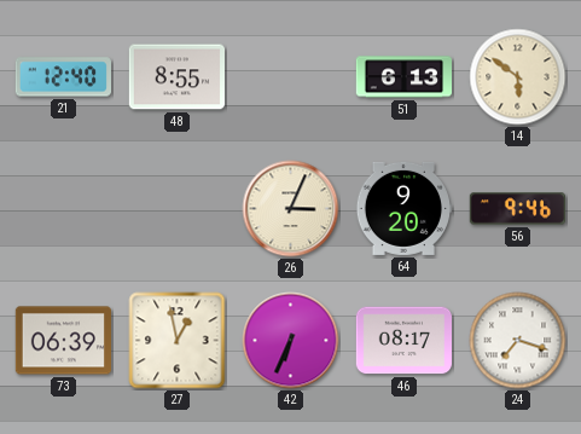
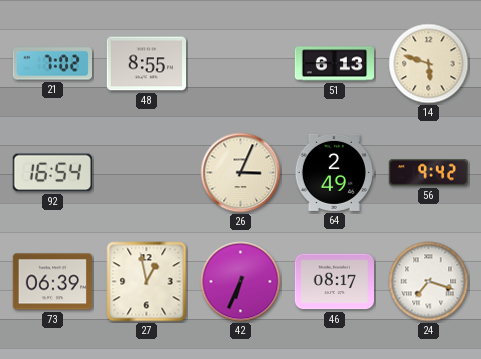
21: 12:40 -> 7:02 (52, 64)
14: 5:51 -> 5:48 (429, 64)
92: none -> 16:54 (52, 173)
64: 9:20 -> 2:49 (333, 172)
56: 9:46 -> 9:42 (428, 173)
